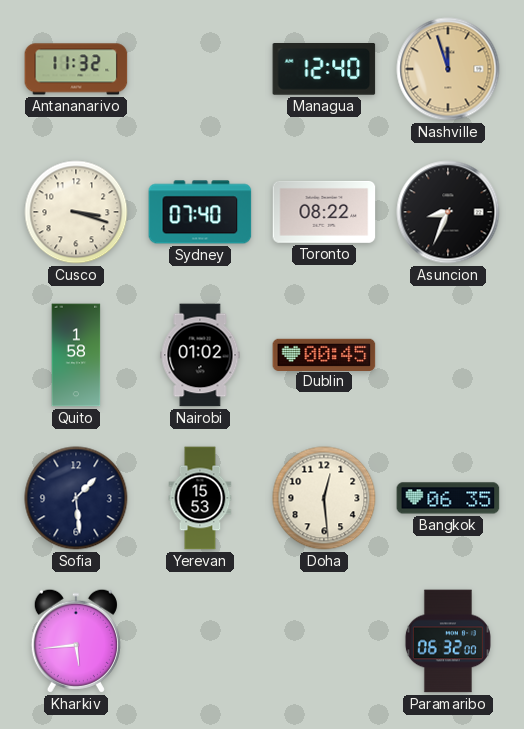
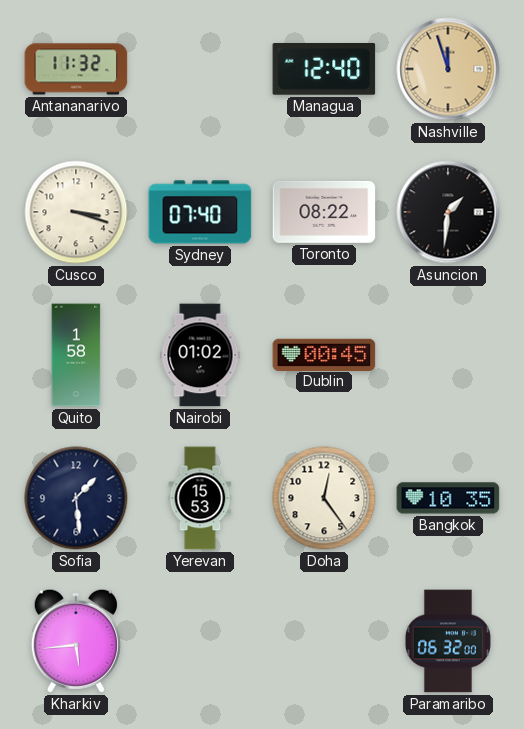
Asuncion: 8:34 -> 1:31 (448, 212)
Doha: 12:29 -> 12:24 (324, 498)
Bangkok: 06:35 -> 10:35 (448, 498)
